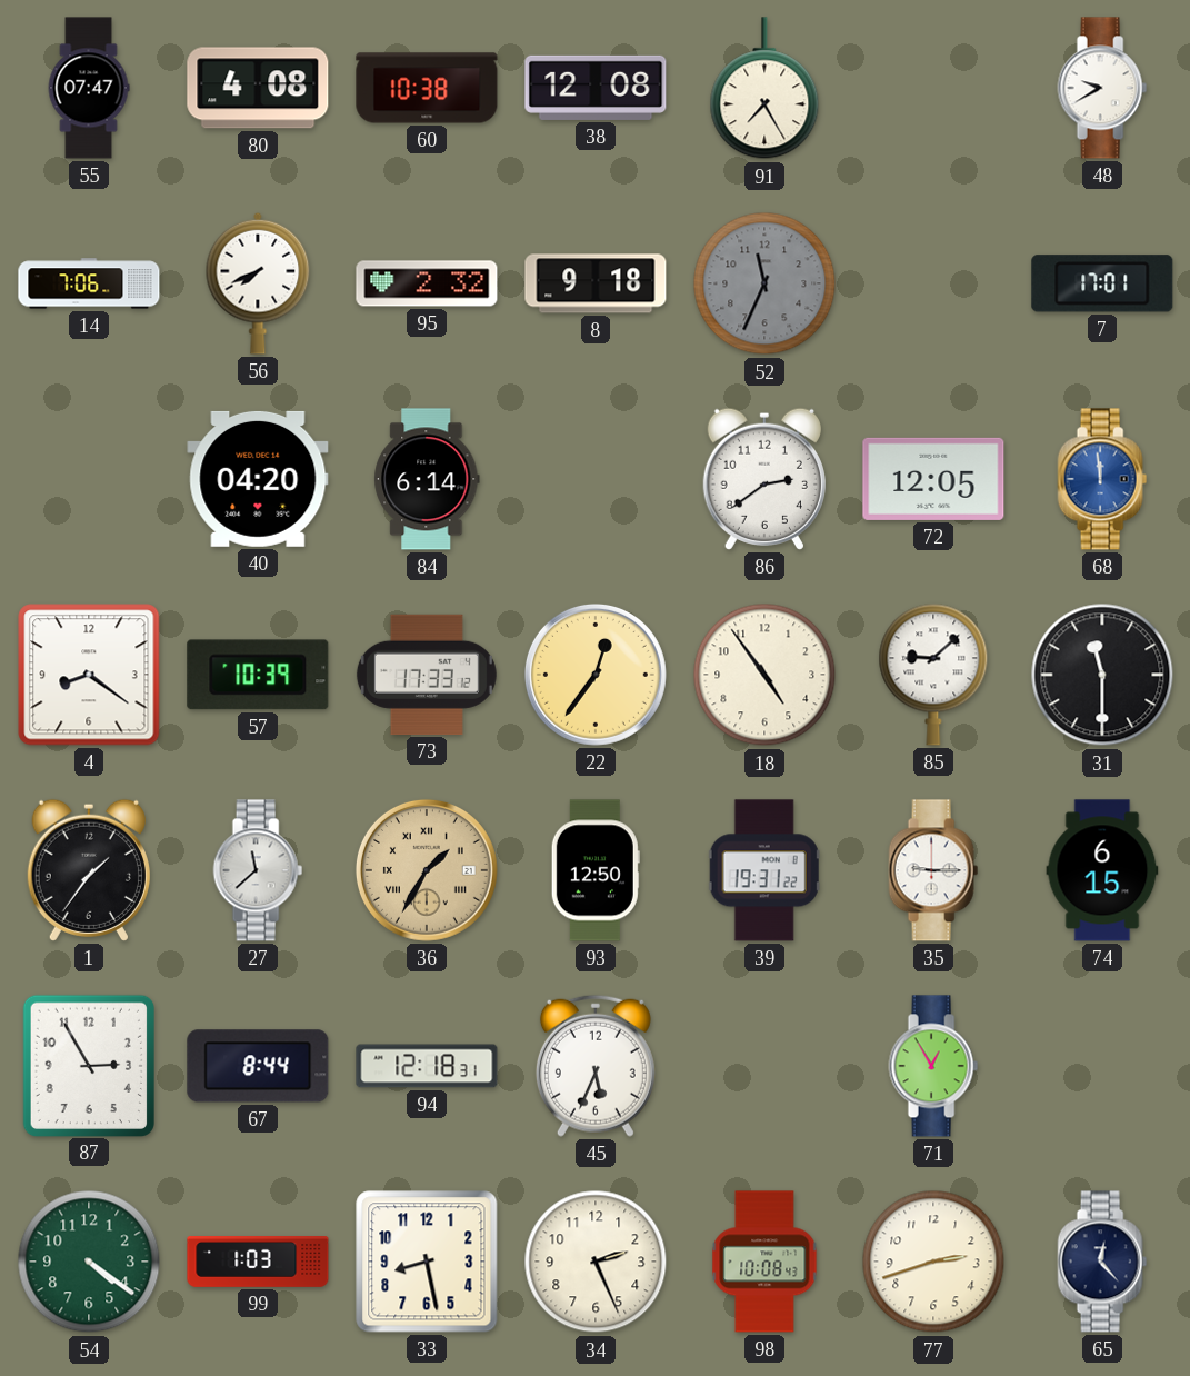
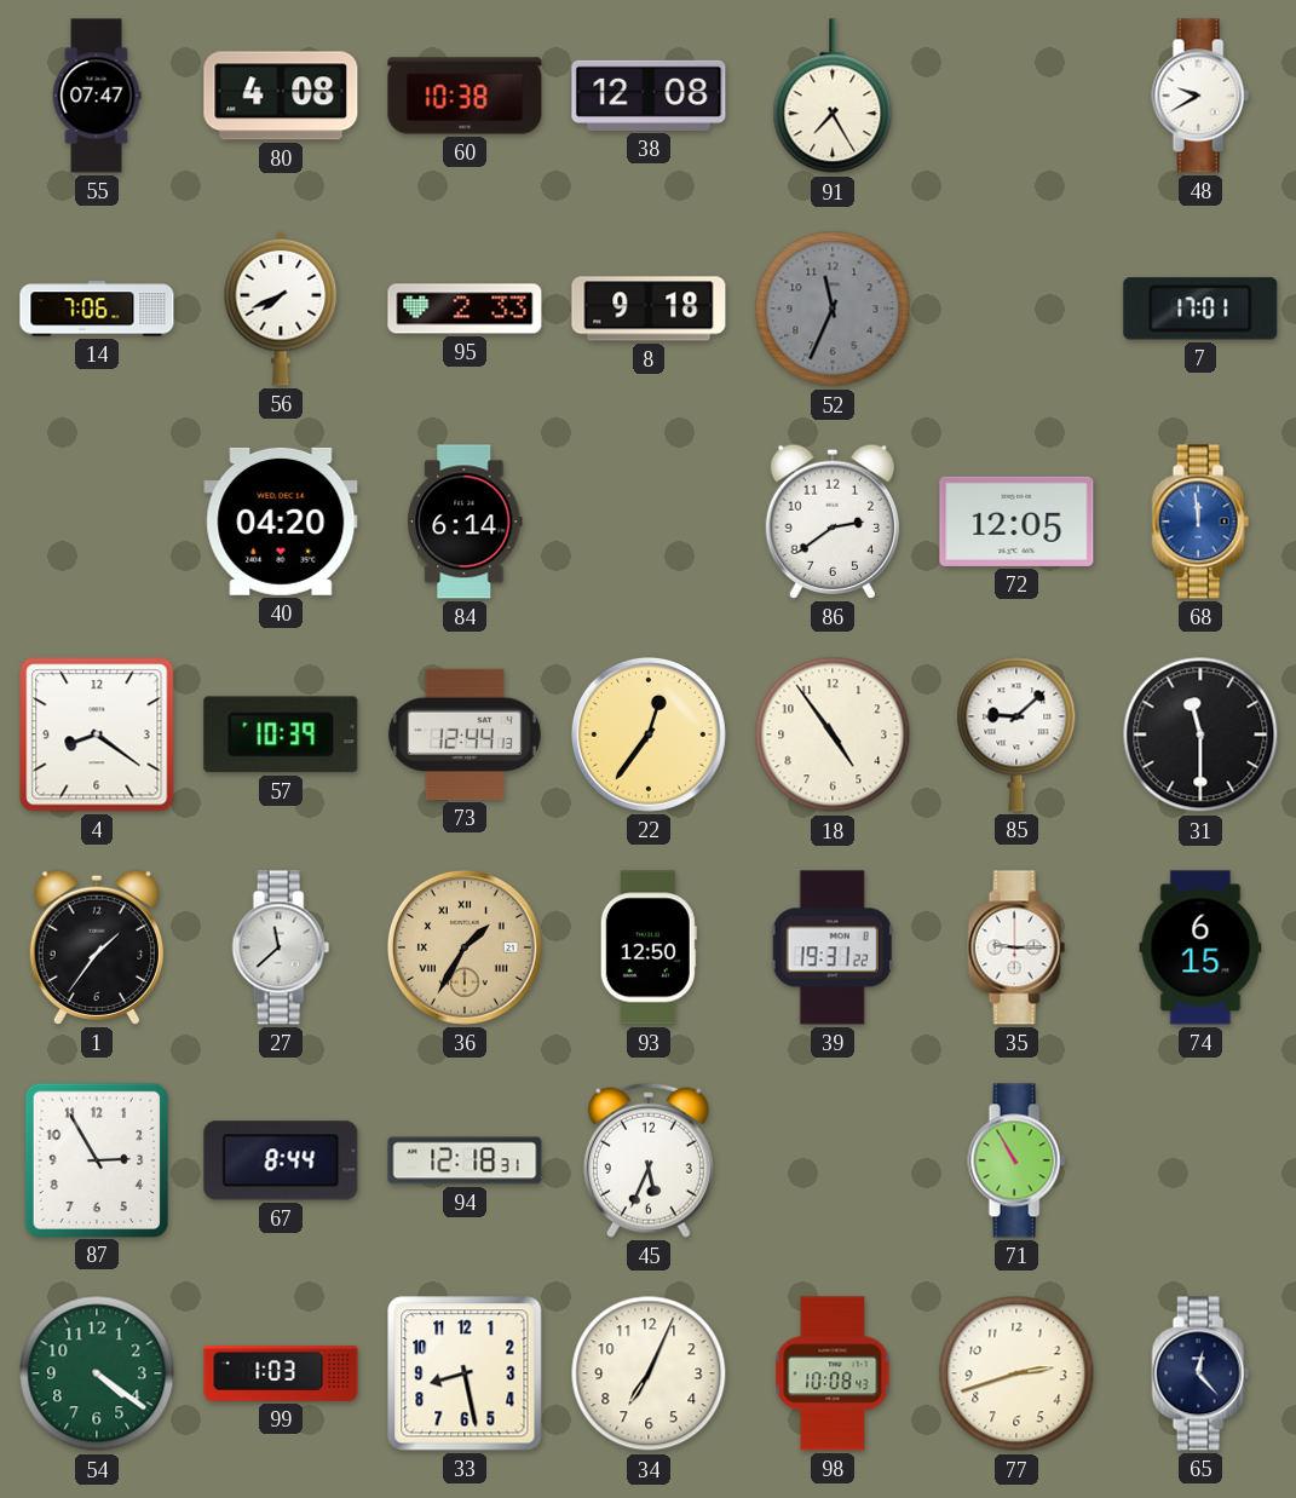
95: 2:32 -> 2:33 (465, 309)
73: 17:33 -> 12:44 (465, 734)
71: 12:55 -> 10:55 (1016, 1160)
34: 2:26 -> 7:04 (649, 1373)
